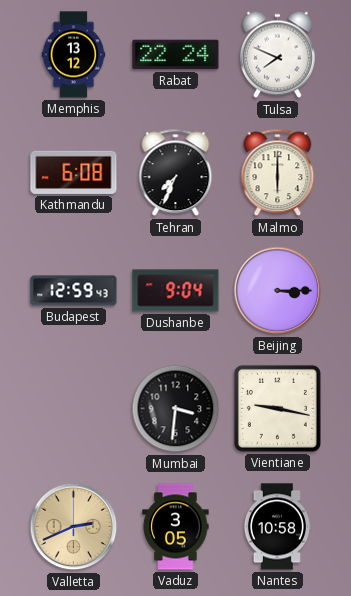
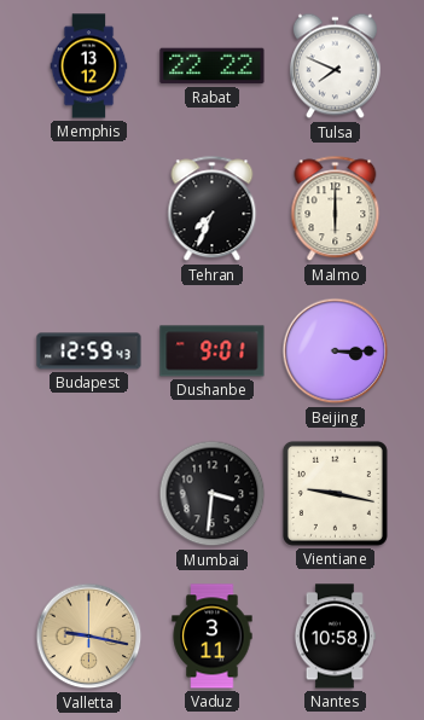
Rabat: 22:24 -> 22:22 (213, 66)
Kathmandu: 6:08 -> none (74, 172)
Dushanbe: 9:04 -> 9:01 (213, 352)
Valletta: 2:41 -> 9:17 (89, 637)
Vaduz: 3:05 -> 3:11 (213, 637)
